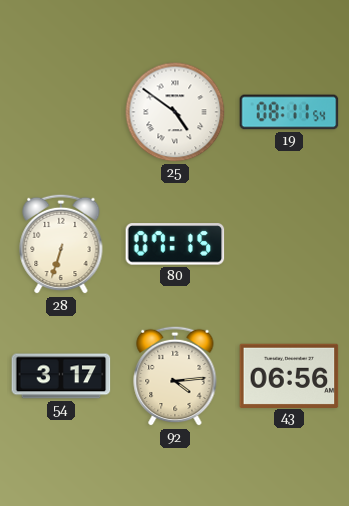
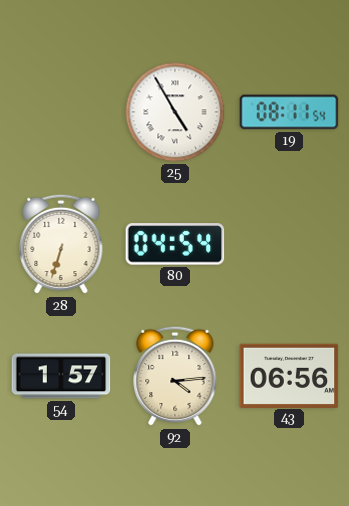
25: 4:51 -> 4:55 (175, 112)
80: 07:15 -> 04:54 (175, 244)
54: 3:17 -> 1:57 (61, 376)
